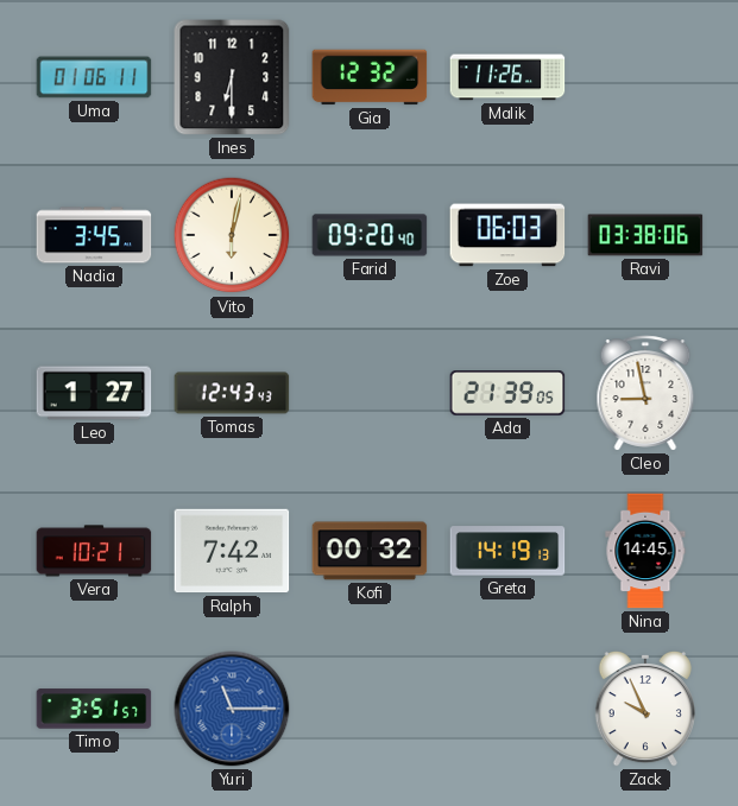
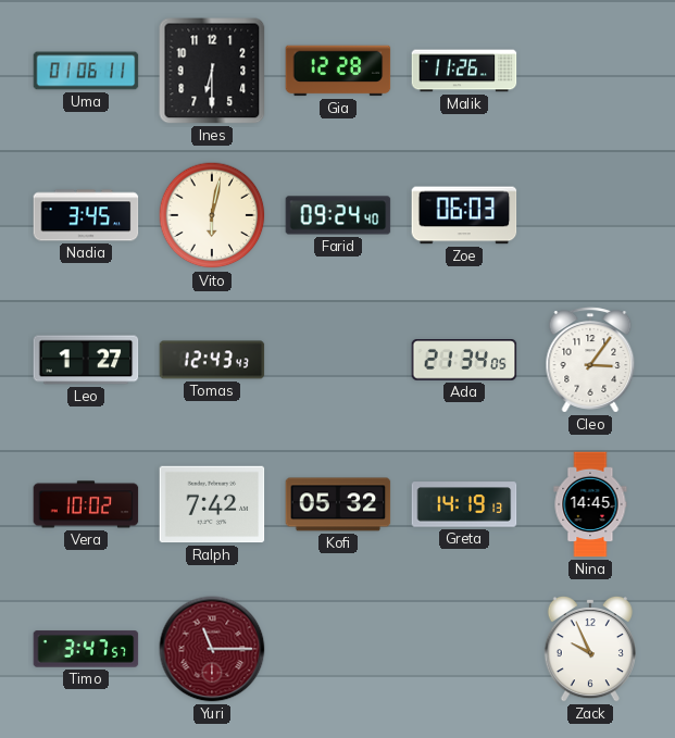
Gia: 12:32 -> 12:28 (338, 71)
Farid: 09:20 -> 09:24 (338, 215)
Ravi: 03:38 -> none (645, 235)
Ada: 21:39 -> 21:34 (464, 361)
Cleo: 8:58 -> 3:06 (590, 360)
Vera: 10:21 -> 10:02 (86, 504)
Kofi: 00:32 -> 05:32 (338, 504)
Timo: 3:51 -> 3:47 (86, 649)
Yuri dial: blue -> burgundy (212, 649)
